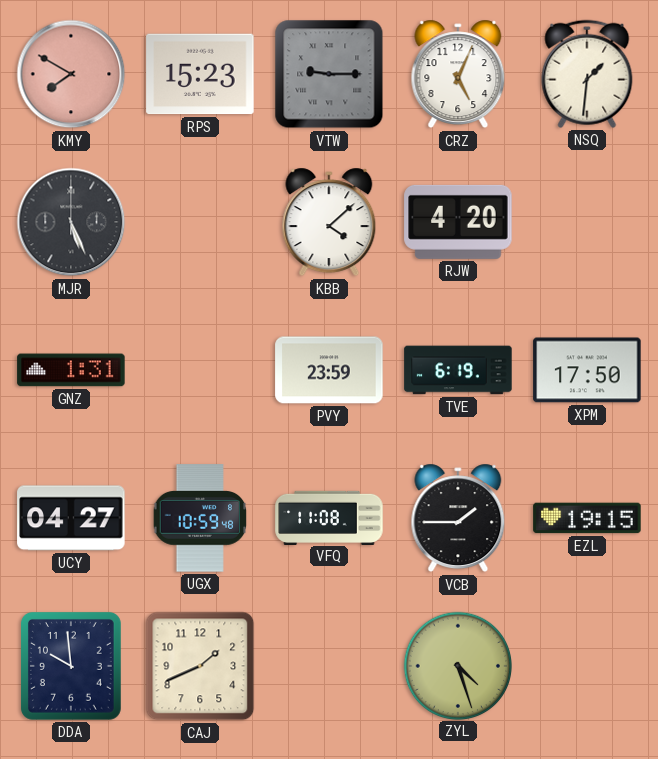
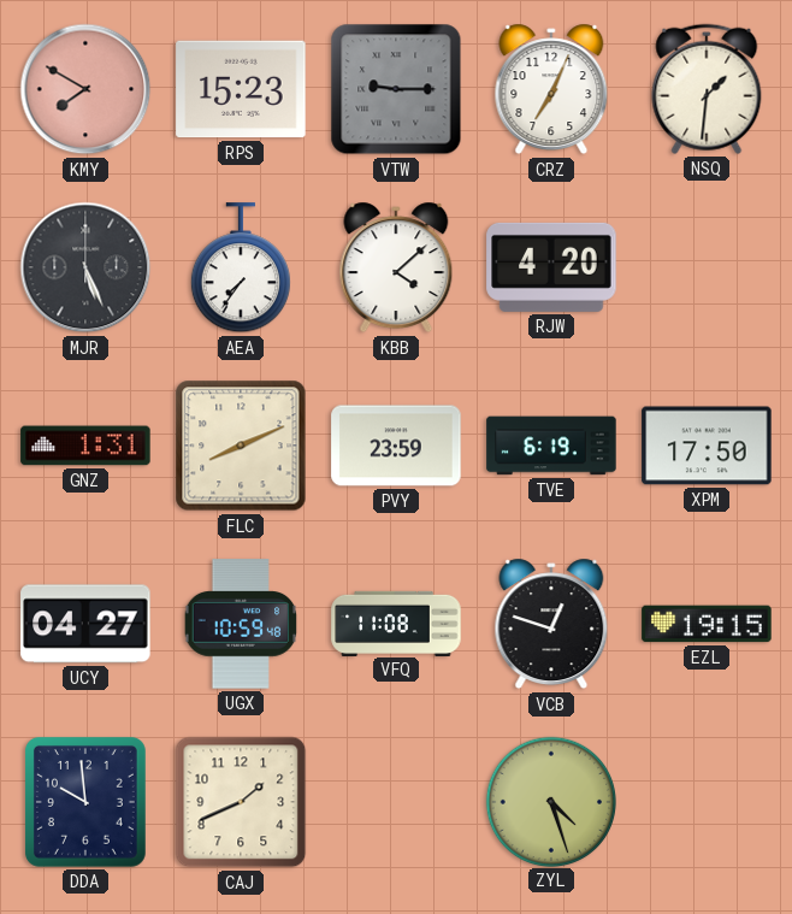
CRZ: 5:04 -> 7:04 (551, 89)
AEA: none -> 7:36 (241, 269)
FLC: none -> 8:11 (241, 446)
VCB: 1:45 -> 12:48 (551, 624)
